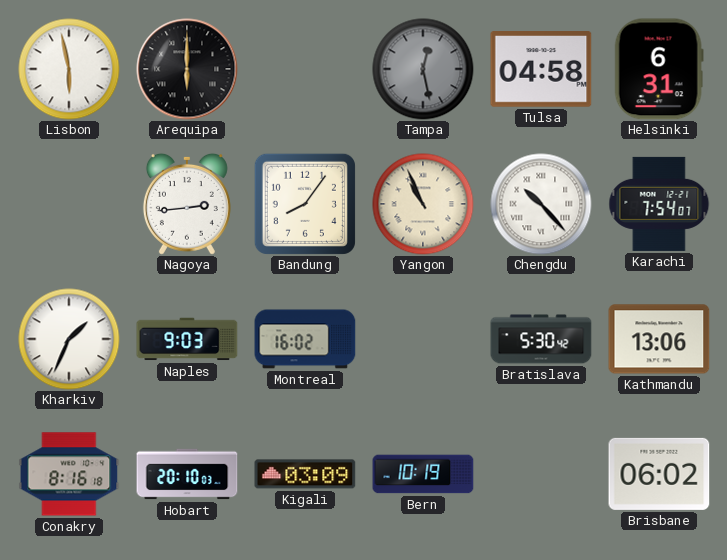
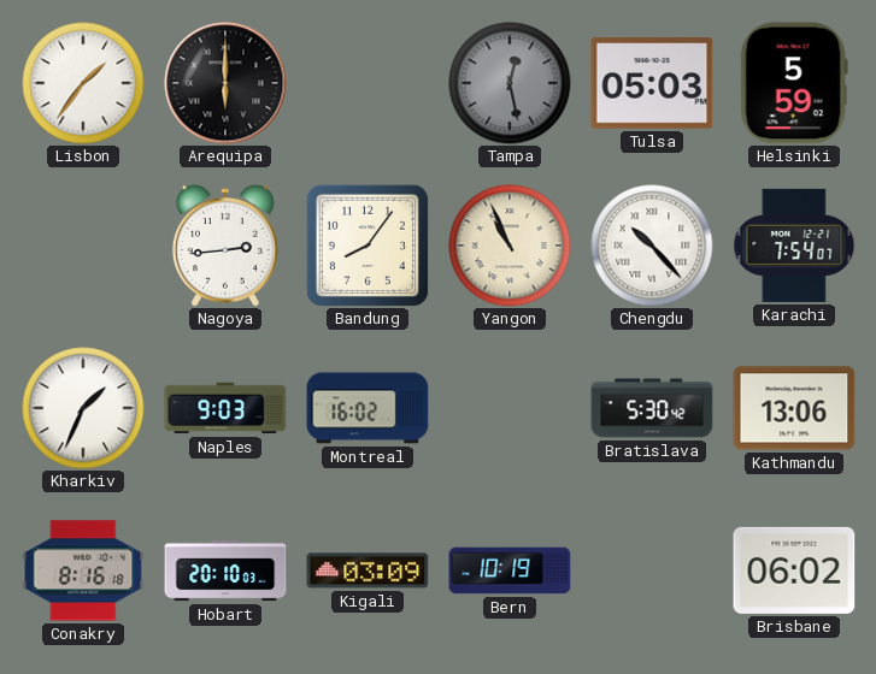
Lisbon: 5:58 -> 1:36 (83, 83)
Tulsa: 04:58 -> 05:03 (652, 84)
Helsinki: 6:31 -> 5:59 (794, 83)
